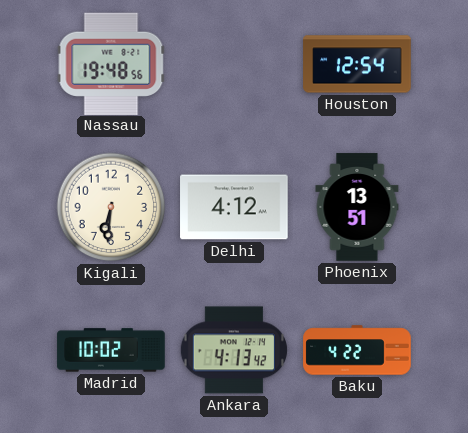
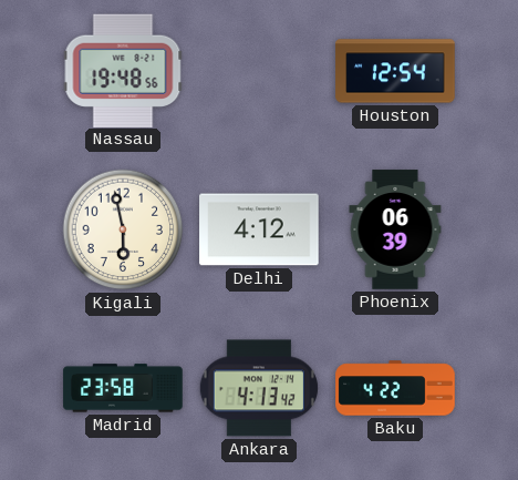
Kigali: 6:31 -> 5:58 (123, 229)
Phoenix: 13:51 -> 06:39 (395, 229)
Madrid: 10:02 -> 23:58 (123, 388)
